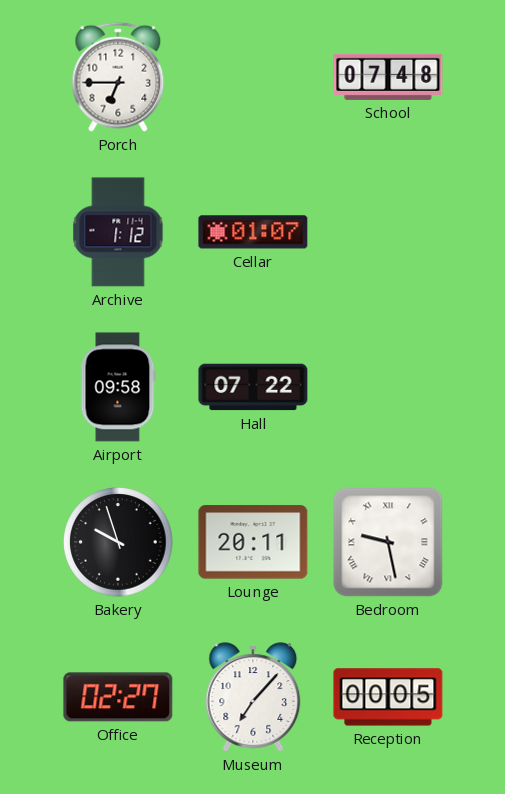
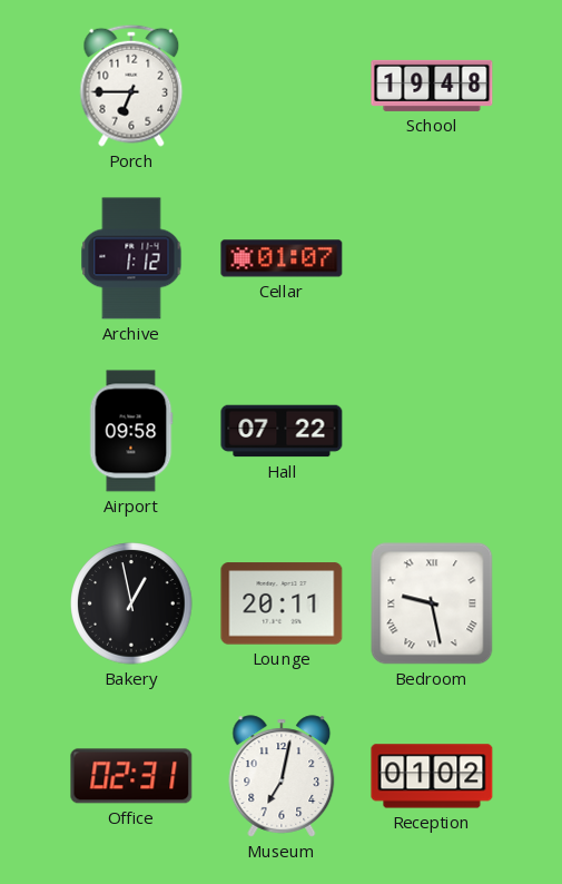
School: 07:48 -> 19:48 (432, 86)
Bakery: 9:57 -> 12:58 (131, 603)
Office: 02:27 -> 02:31 (131, 776)
Museum: 7:07 -> 7:02 (282, 776)
Reception: 00:05 -> 01:02 (432, 776)
